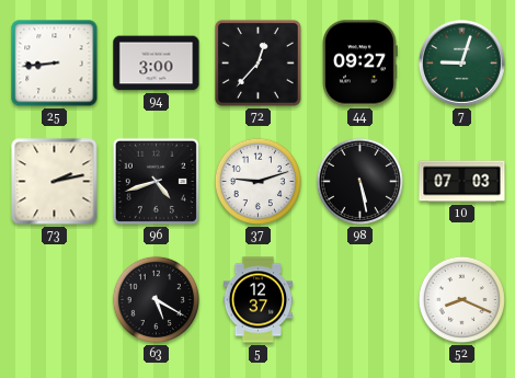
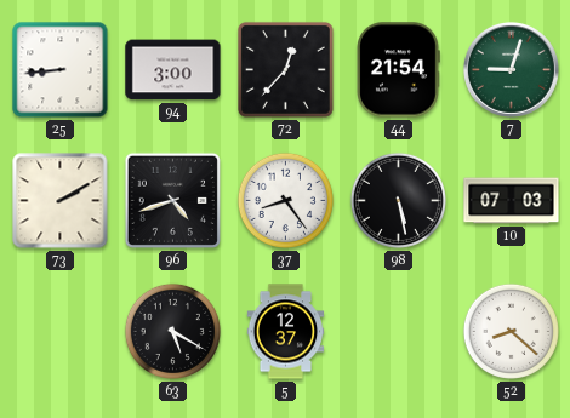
44: 09:27 -> 21:54 (398, 70)
73: 2:13 -> 2:10 (61, 201)
37: 9:12 -> 8:24 (285, 200)
52: 8:19 -> 8:22 (511, 331)
